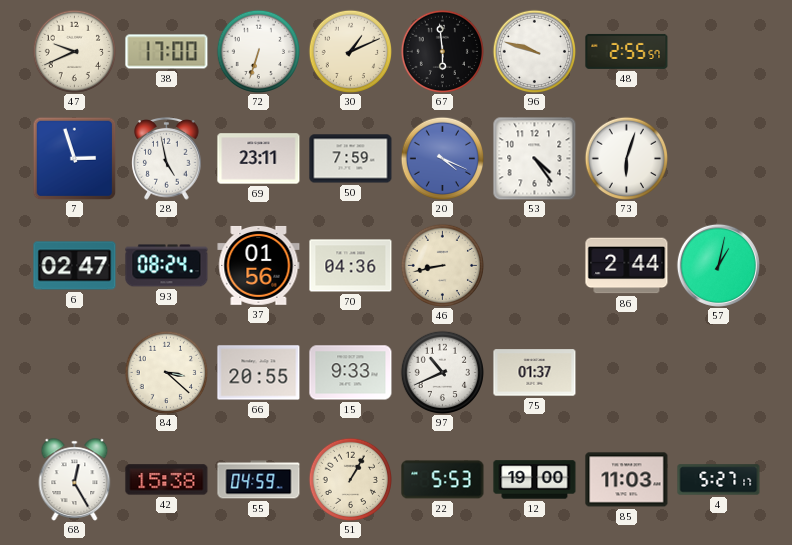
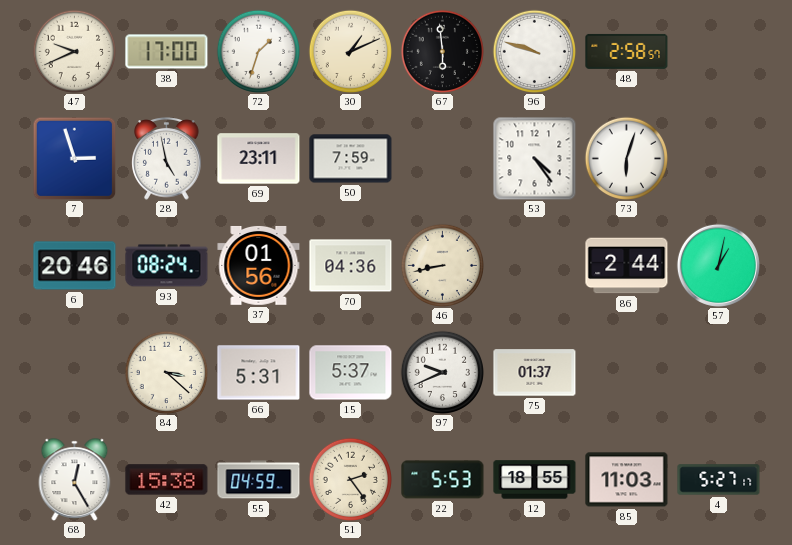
72: 6:33 -> 1:33 (258, 51)
48: 2:55 -> 2:58 (627, 51)
20: 4:19 -> none (442, 158)
6: 02:47 -> 20:46 (75, 266)
66: 20:55 -> 5:31 (259, 373)
15: 9:33 -> 5:37 (351, 373)
97: 10:41 -> 9:41 (442, 372)
51: 1:05 -> 2:24 (350, 479)
12: 19:00 -> 18:55 (535, 480)
